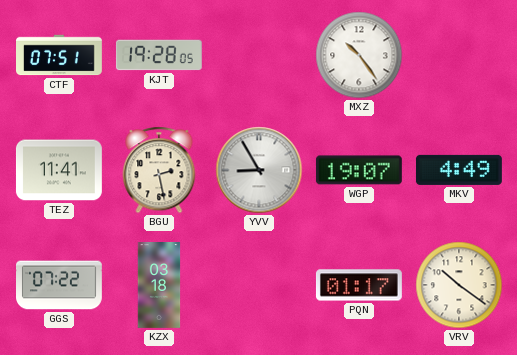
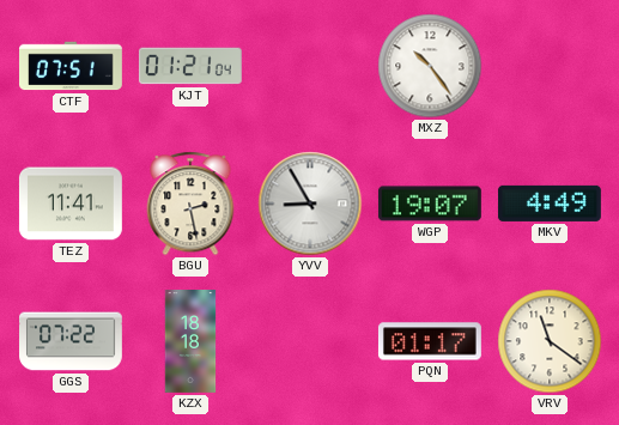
KJT: 19:28 -> 01:21 (190, 66)
KZX: 03:18 -> 18:18 (190, 342)
VRV: 10:21 -> 11:21 (550, 341)
